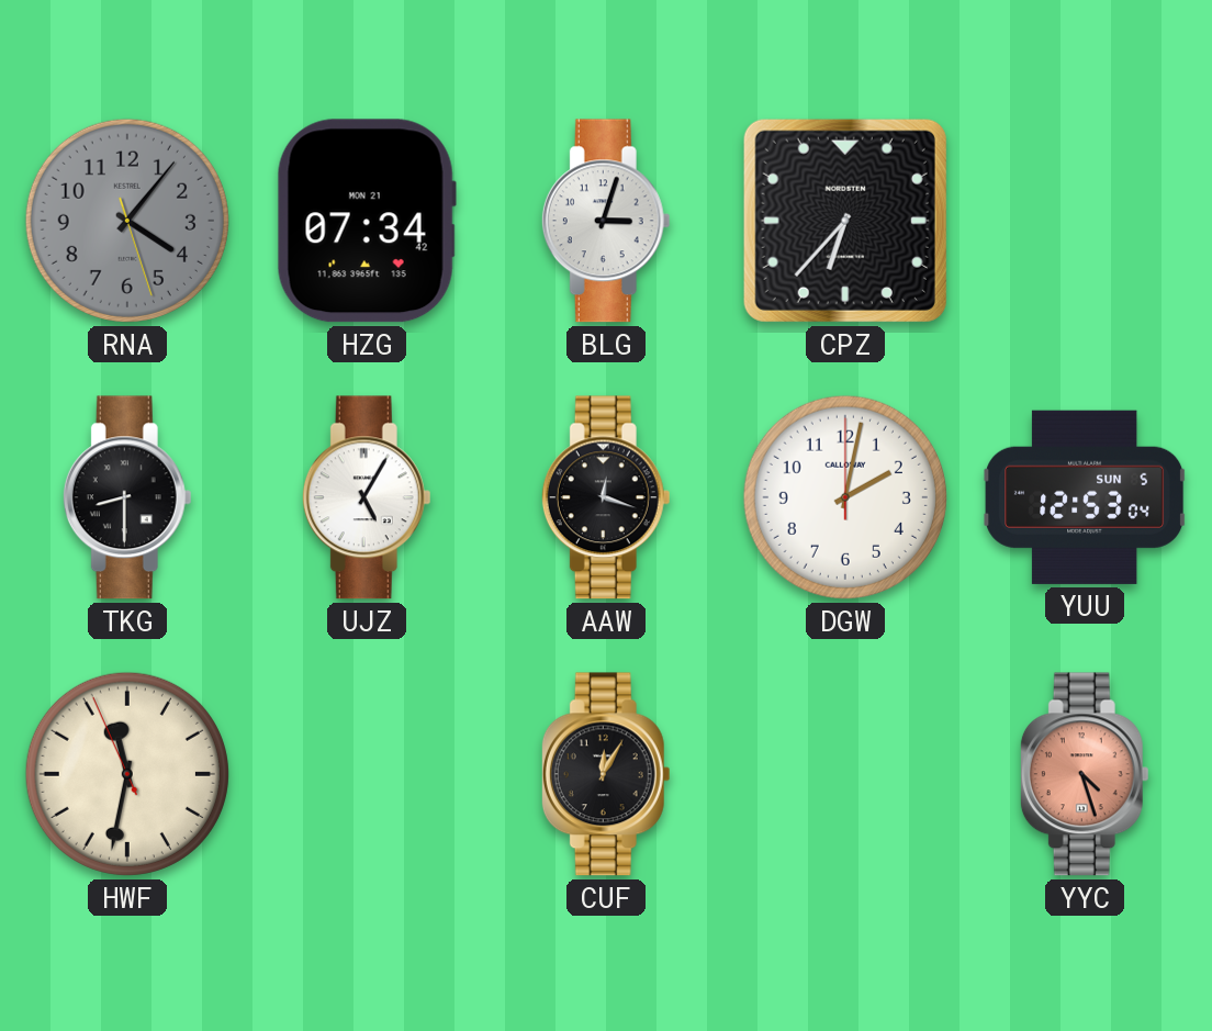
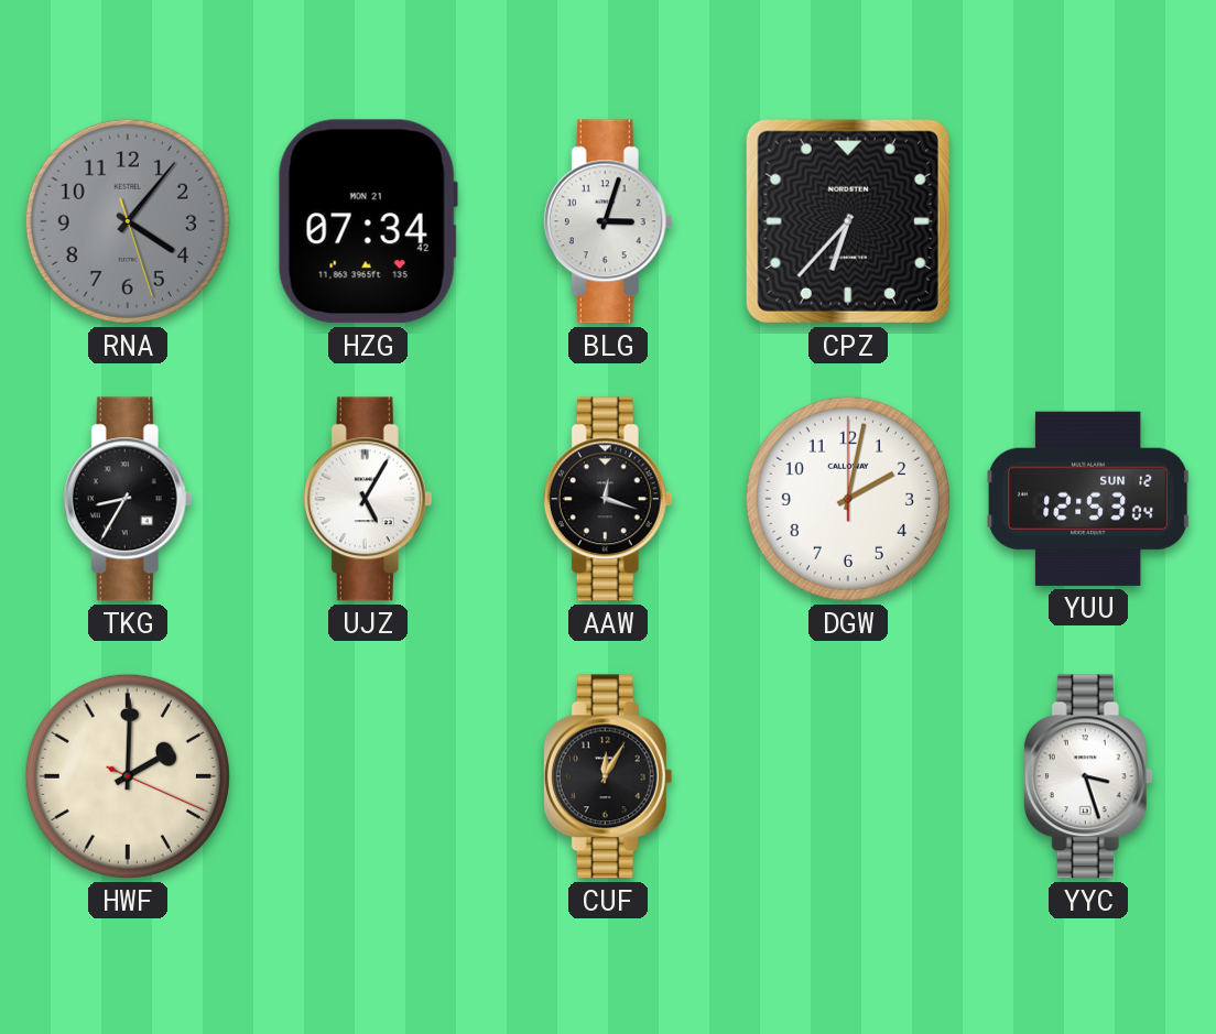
TKG: 8:30 -> 8:35 (128, 499)
YUU date: SUN 5 -> SUN 12 (1089, 499)
HWF: 11:31 -> 2:00 (128, 776)
YYC: 4:27 -> 3:27 (1088, 776)
YYC dial: salmon -> white (1088, 776)
